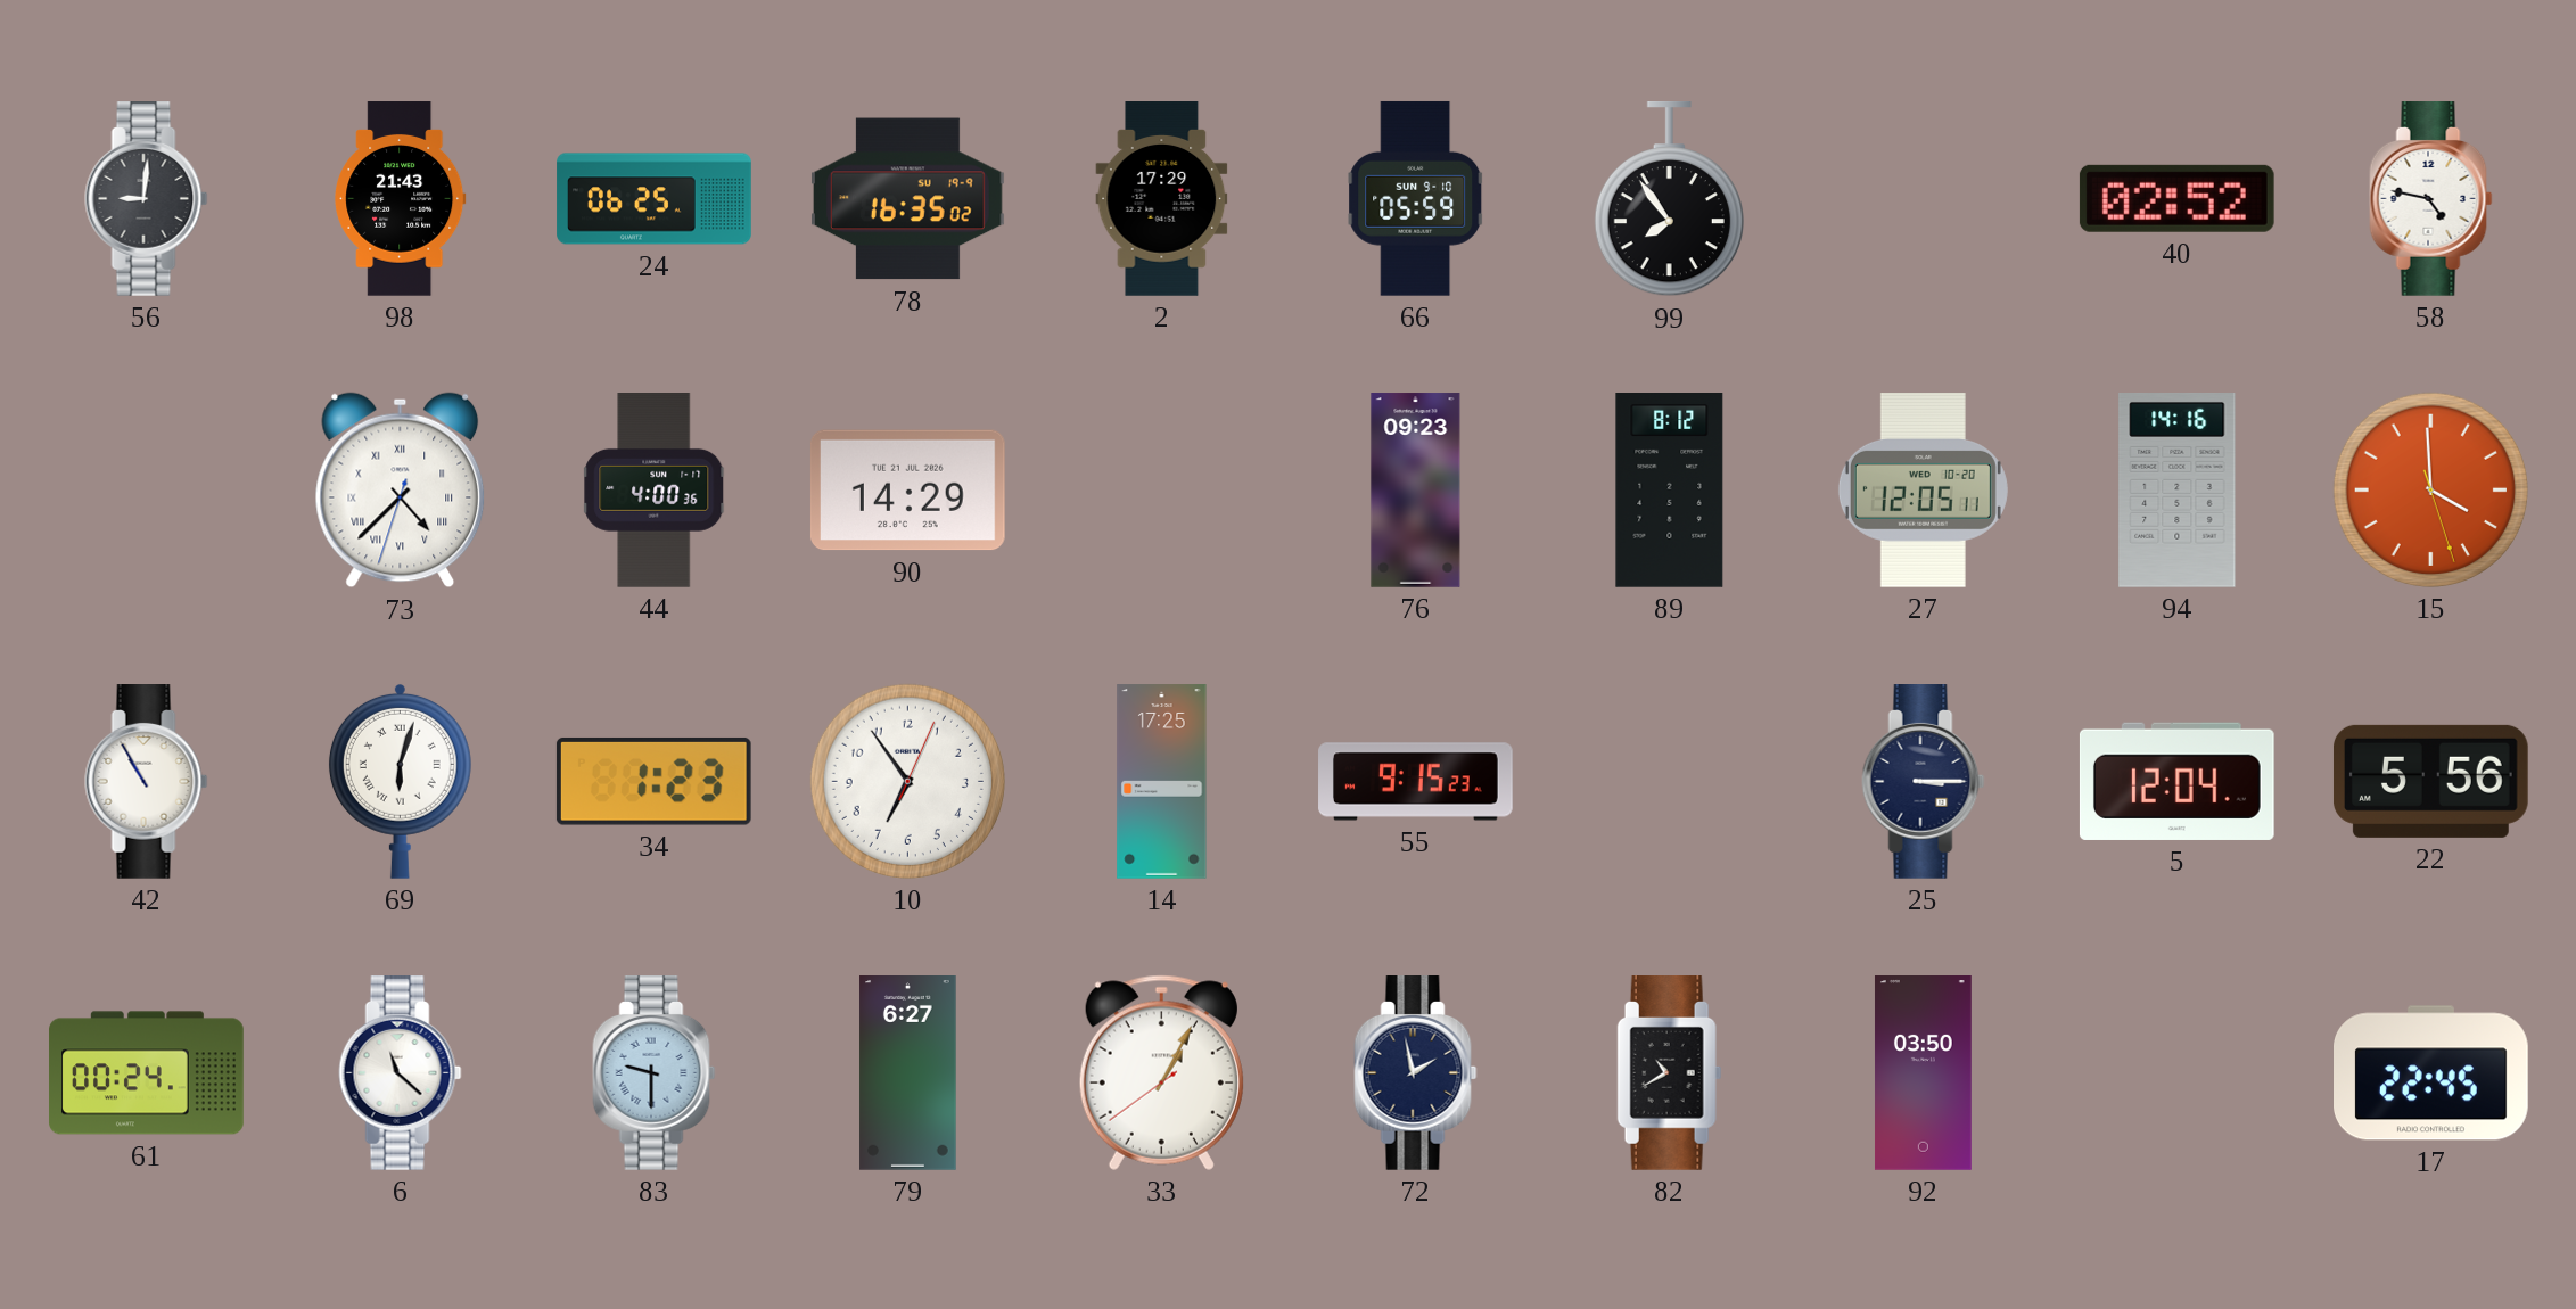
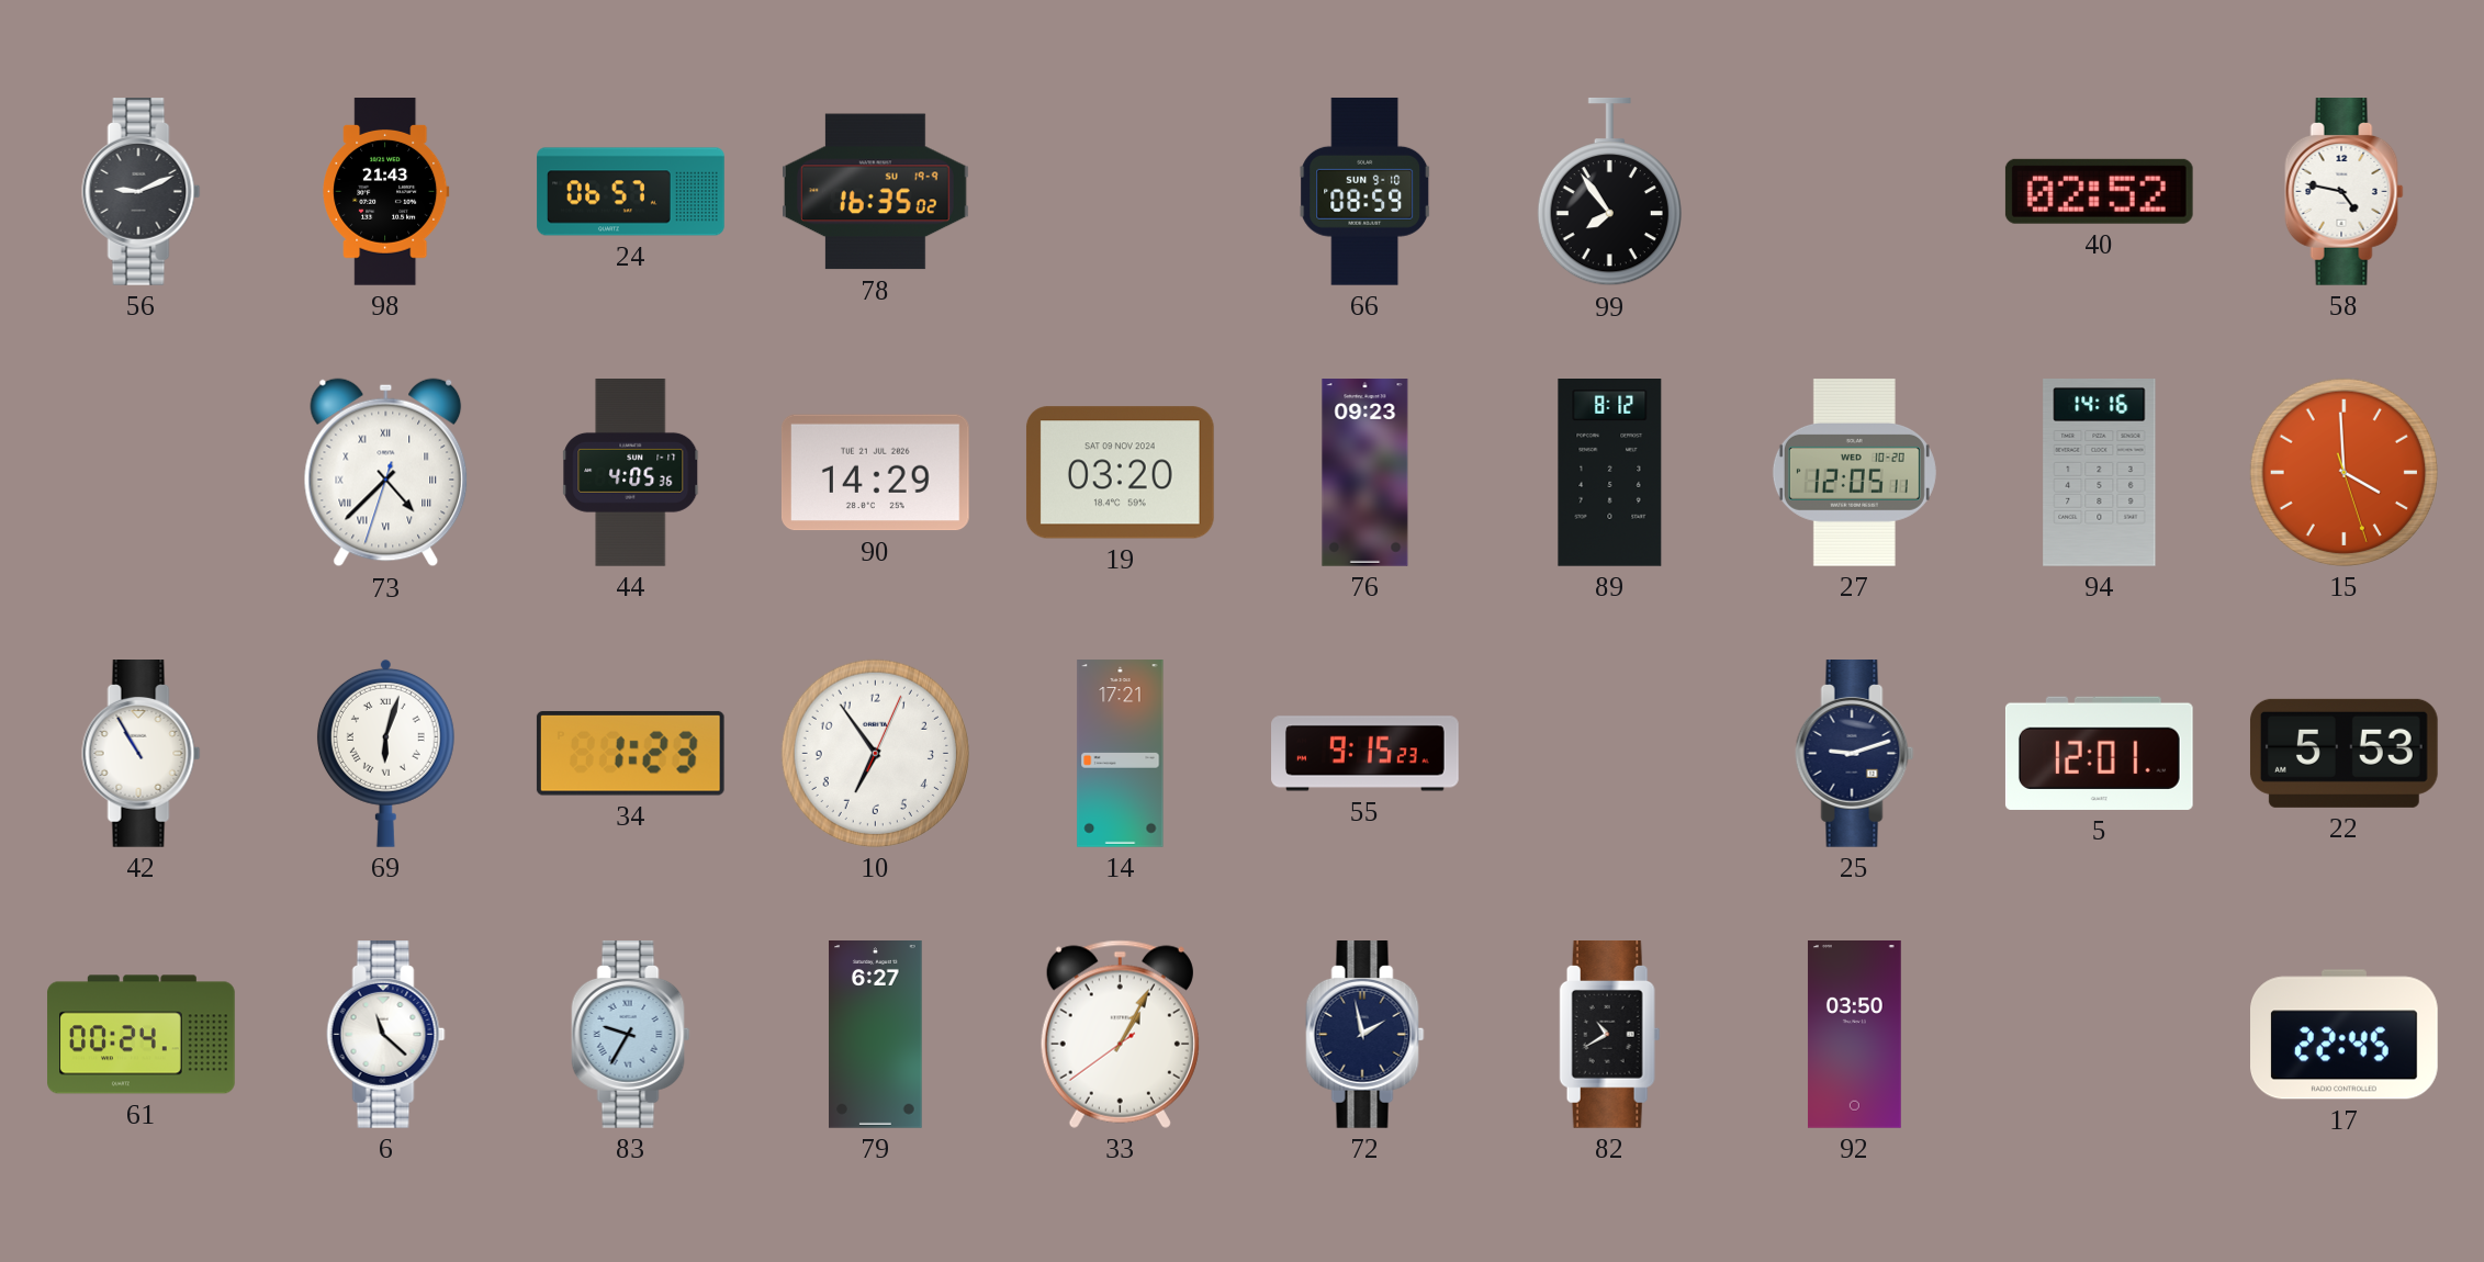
56: 9:01 -> 9:11 (142, 192)
24: 06:25 -> 06:57 (631, 192)
2: 17:29 -> none (1162, 199)
66: 05:59 -> 08:59 (1365, 191)
44: 4:00 -> 4:05 (631, 473)
19: none -> 03:20 (1120, 473)
14: 17:25 -> 17:21 (1121, 754)
25: 3:15 -> 9:12 (1855, 754)
5: 12:04 -> 12:01 (2099, 753)
22: 5:56 -> 5:53 (2343, 753)
83: 9:30 -> 9:35 (631, 1035)
